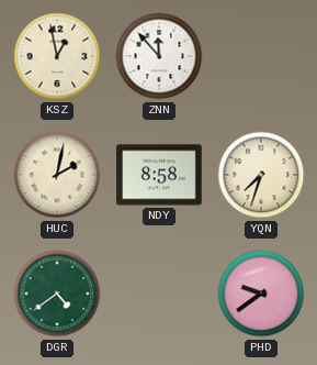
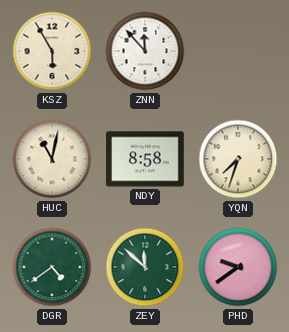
KSZ: 12:58 -> 5:55 (52, 51)
HUC: 2:02 -> 11:02 (52, 159)
ZEY: none -> 11:52 (145, 267)
